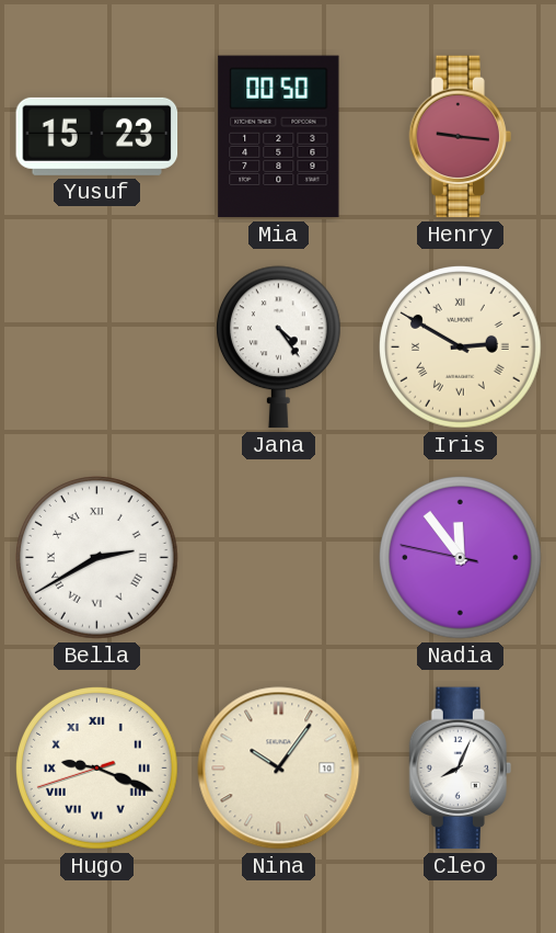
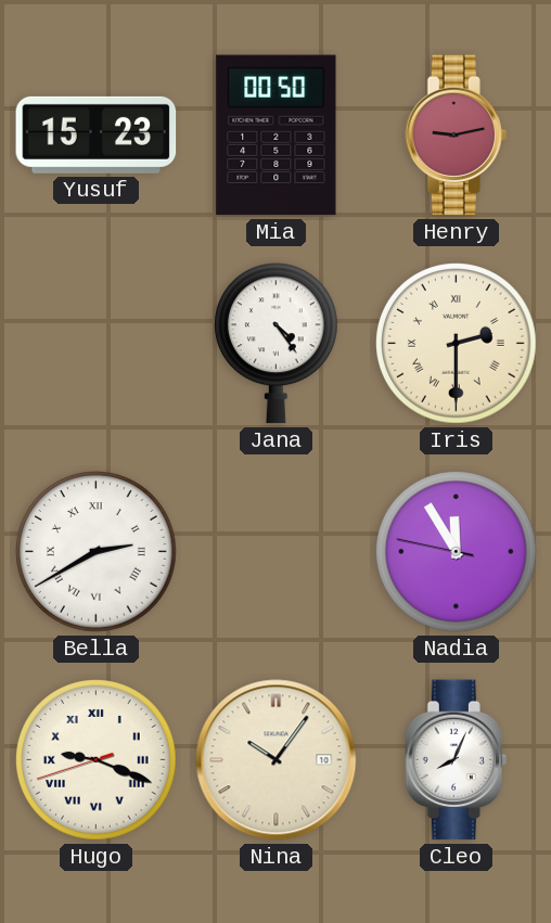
Henry: 9:16 -> 9:13 (456, 136)
Iris: 2:50 -> 2:30 (457, 344)
Nadia: 11:53 -> 11:54 (457, 552)
